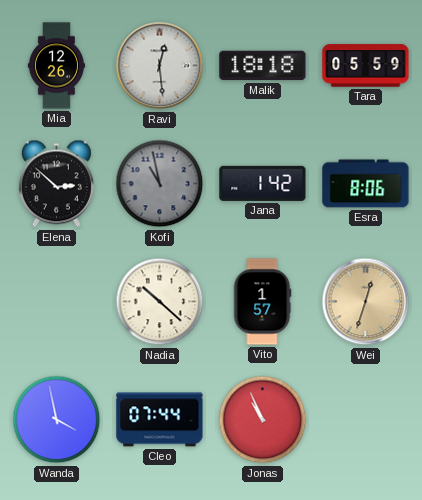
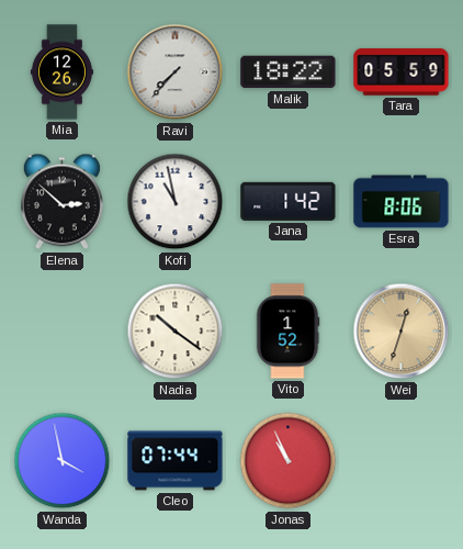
Ravi: 12:29 -> 7:37 (176, 72)
Malik: 18:18 -> 18:22 (289, 72)
Kofi dial: grey -> white (176, 202)
Nadia: 10:22 -> 10:21 (176, 332)
Vito: 1:57 -> 1:52 (287, 332)
